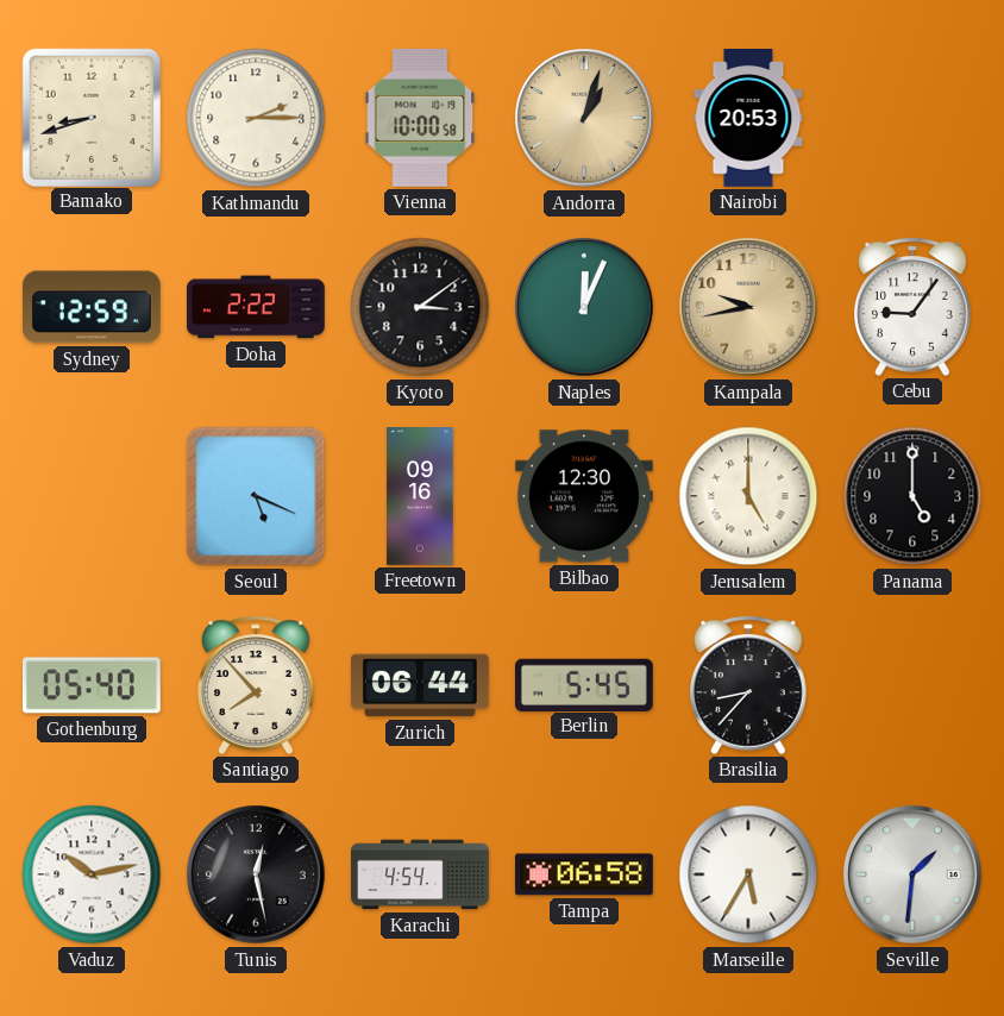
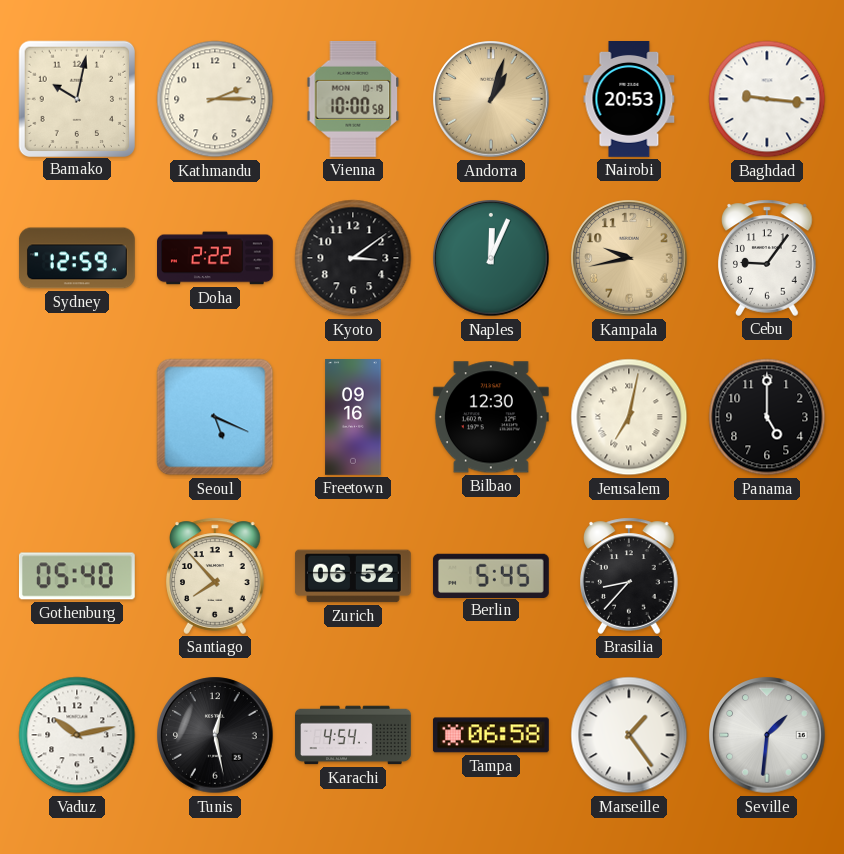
Bamako: 8:42 -> 10:02 (76, 98)
Baghdad: none -> 9:16 (767, 99)
Jerusalem: 5:00 -> 7:02 (629, 417)
Zurich: 06:44 -> 06:52 (353, 576)
Marseille: 5:35 -> 1:24 (629, 735)
